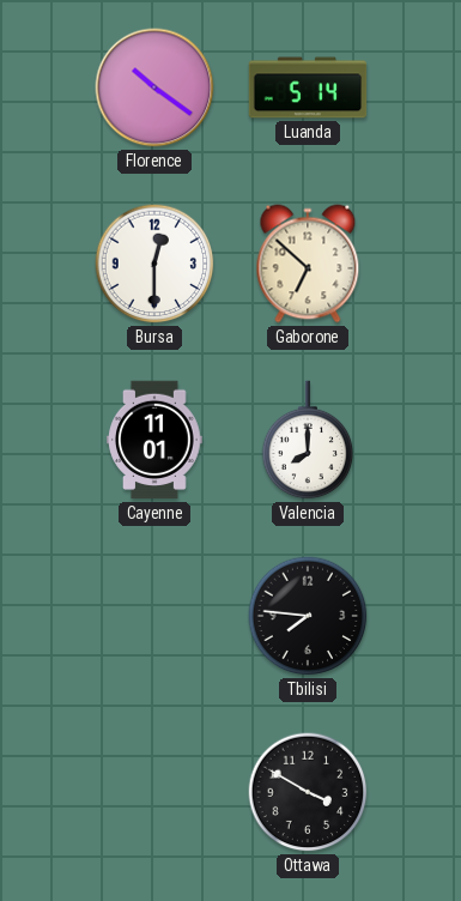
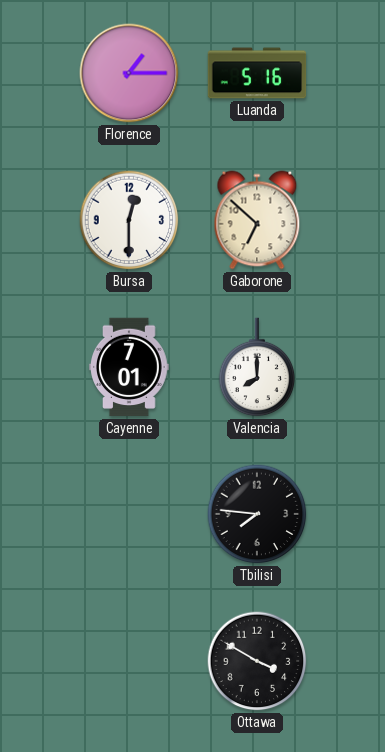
Florence: 10:21 -> 1:15 (129, 73)
Luanda: 5:14 -> 5:16 (257, 73)
Cayenne: 11:01 -> 7:01 (130, 367)
